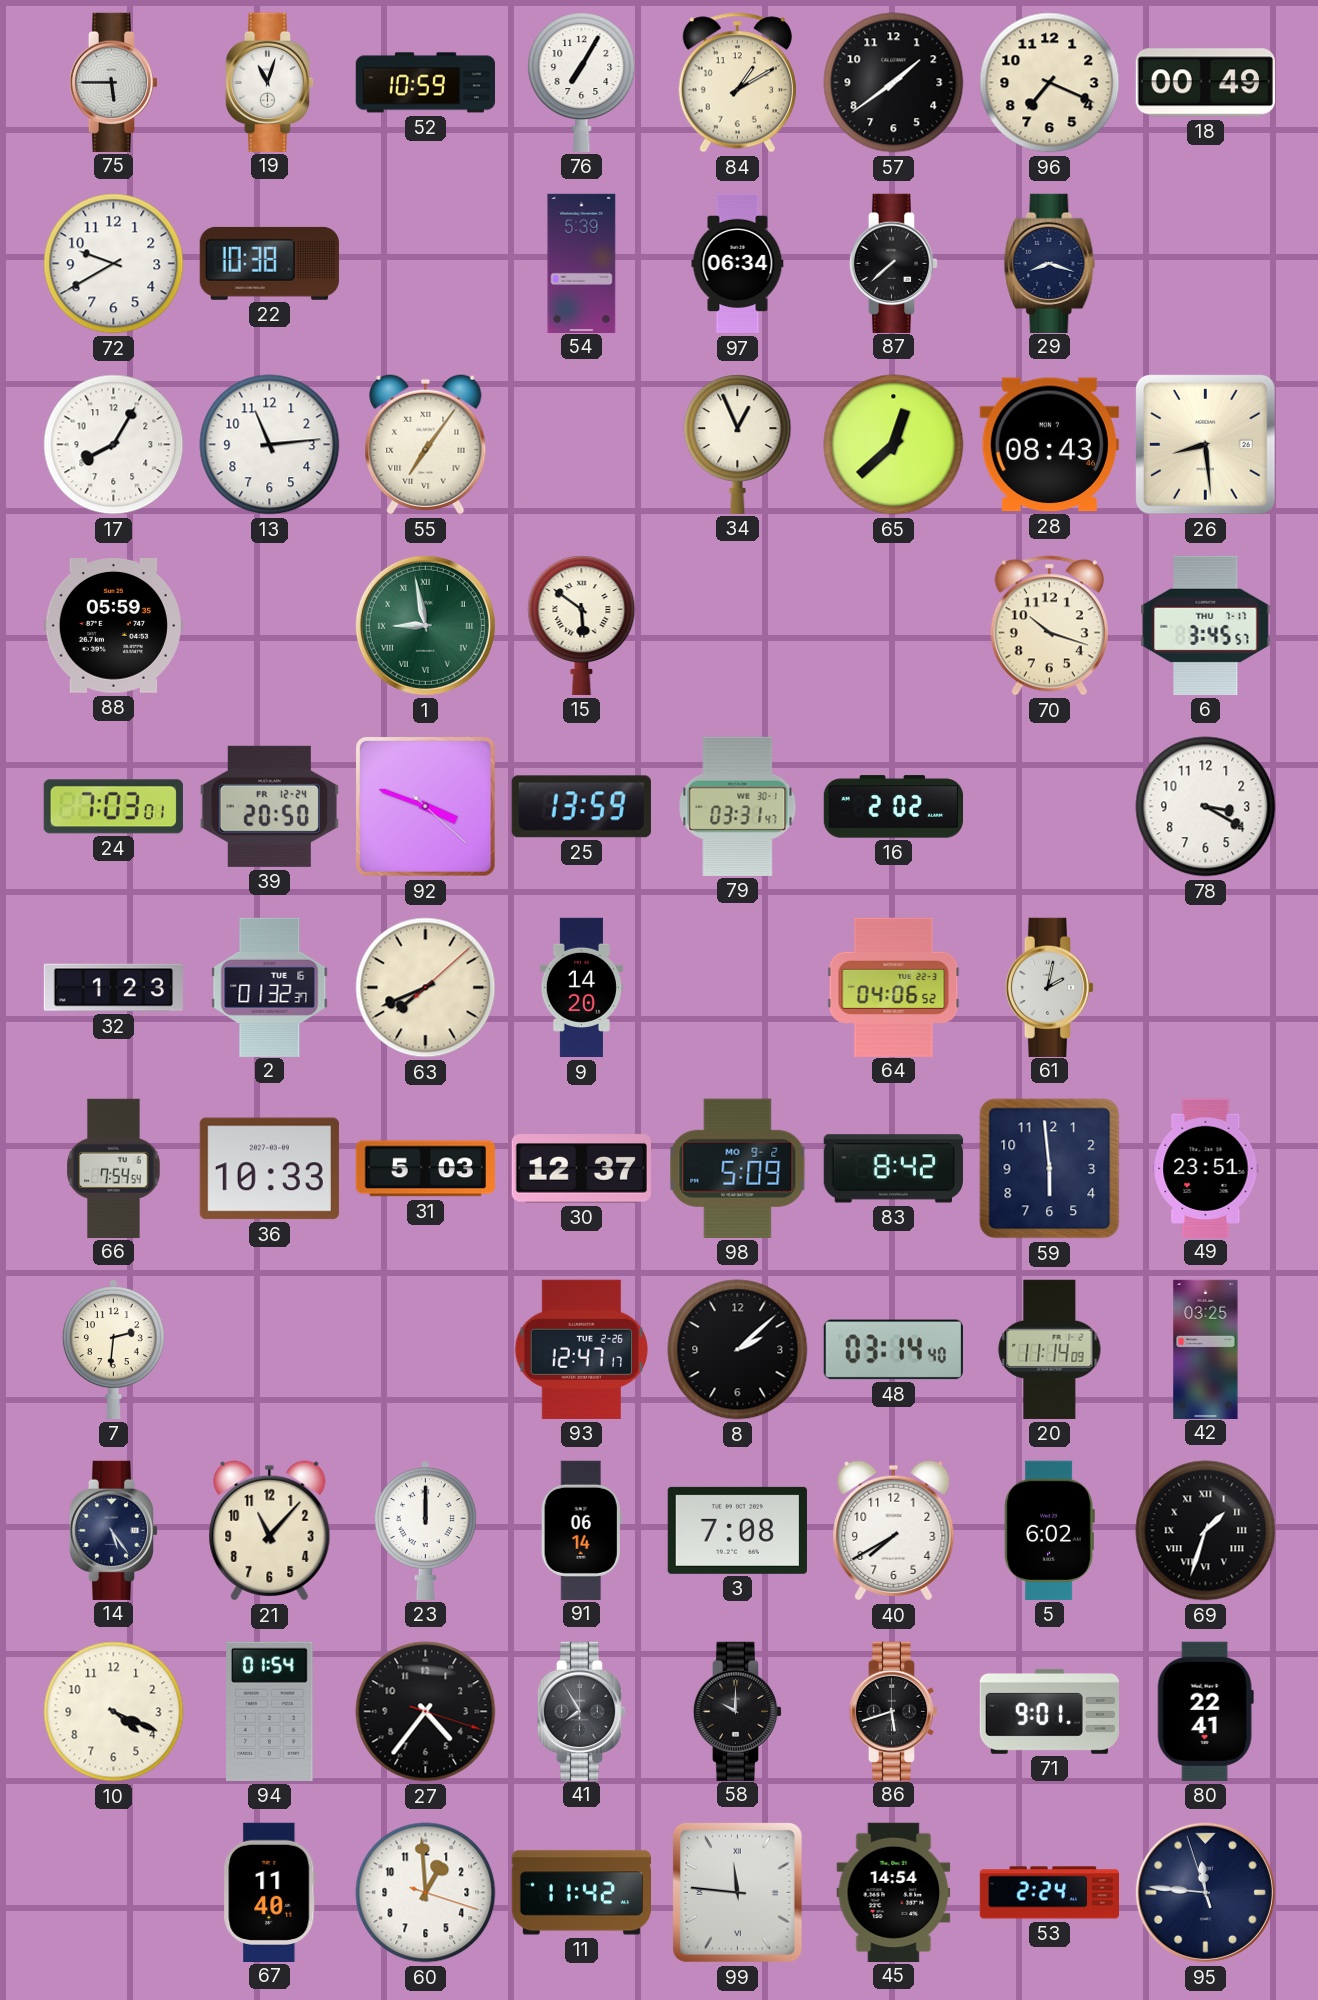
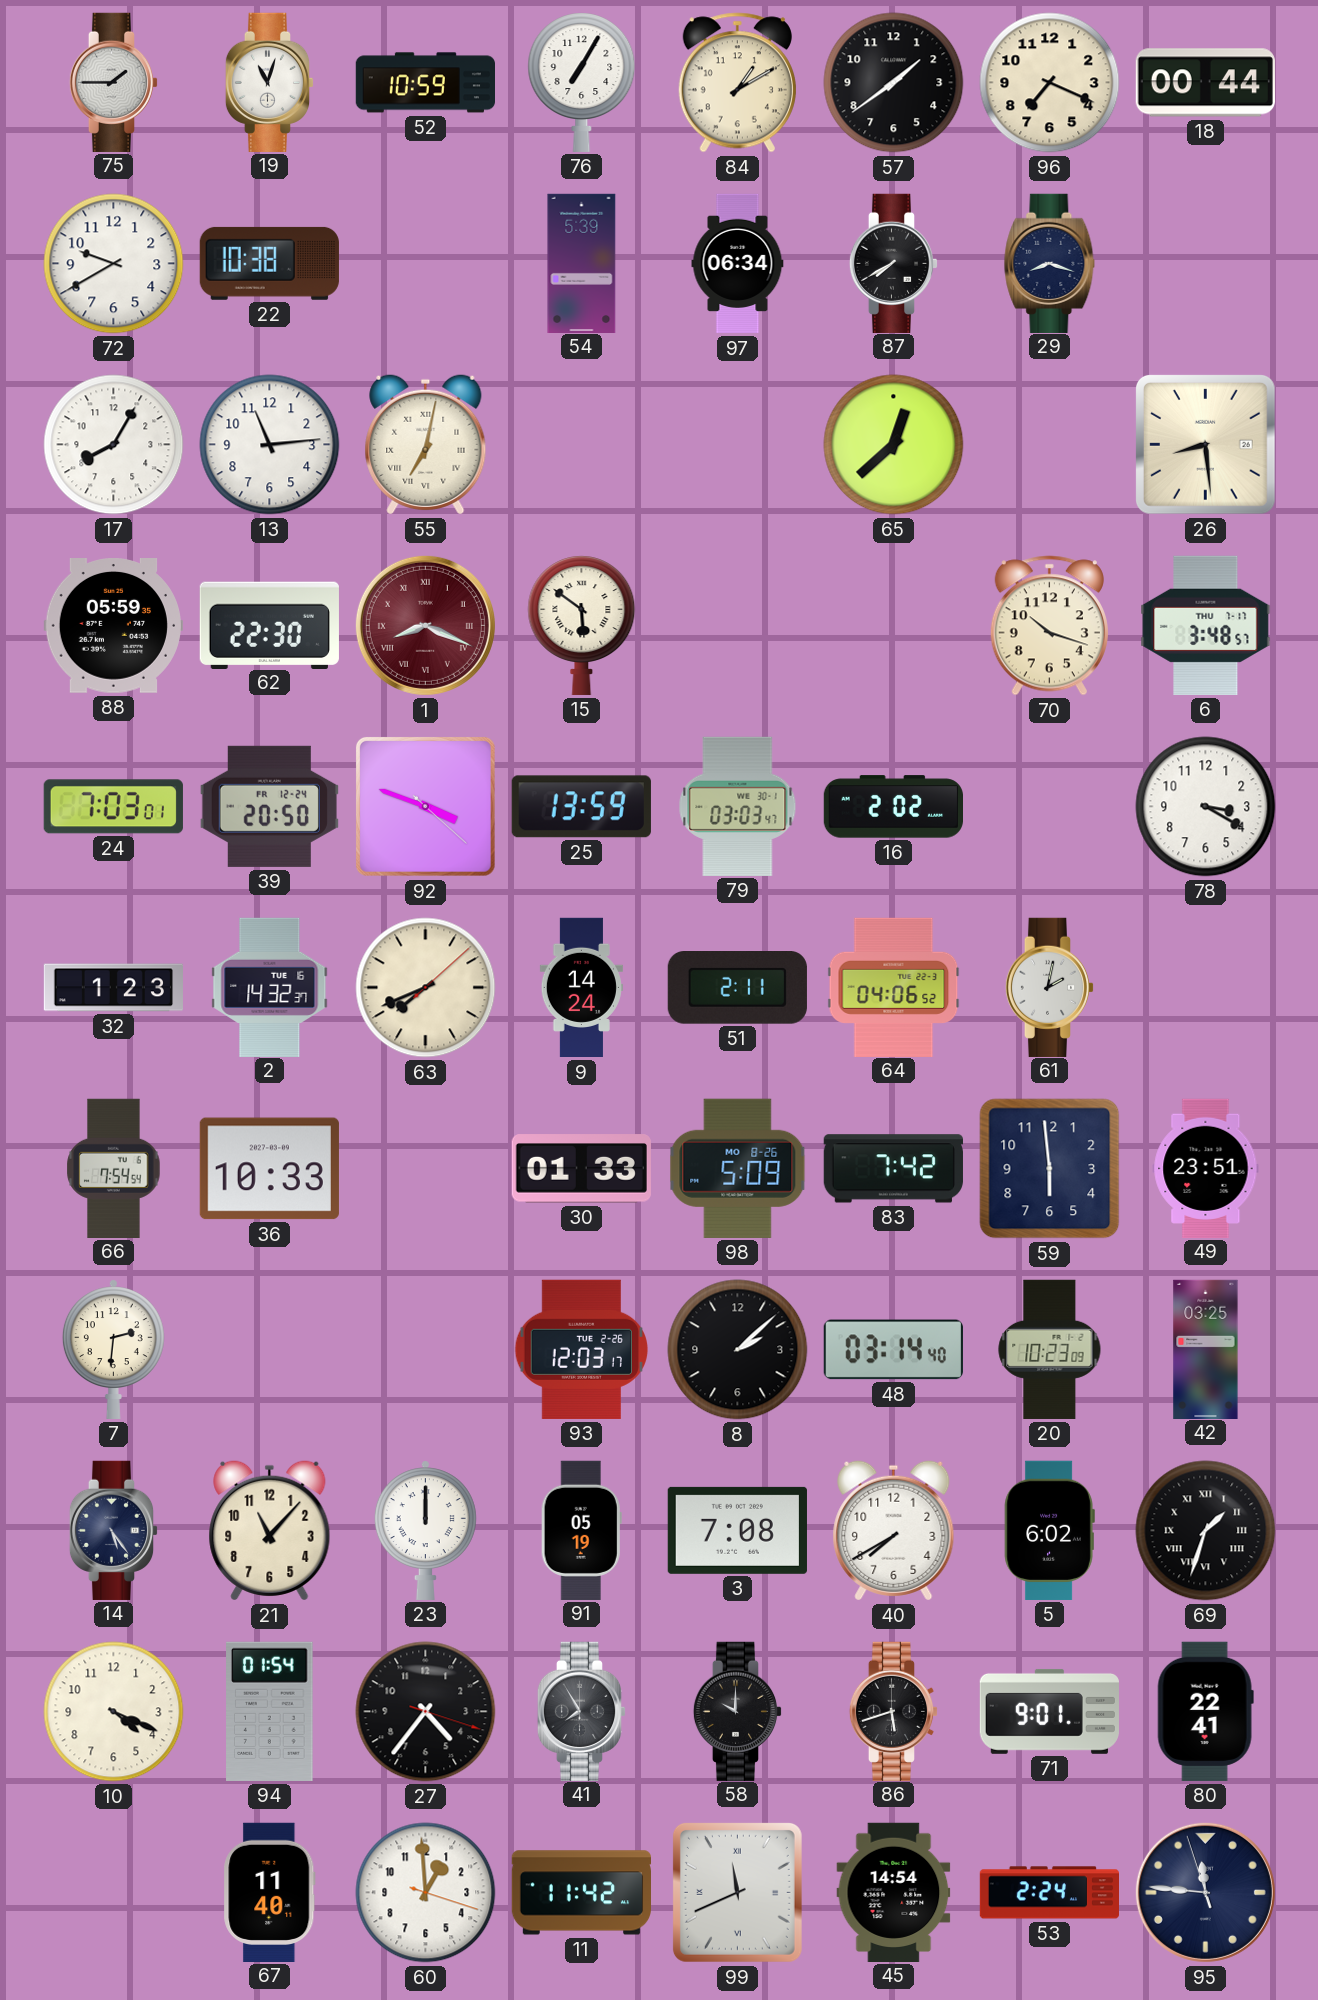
75: 5:45 -> 1:45 (114, 82)
18: 00:49 -> 00:44 (1205, 83)
87: 7:38 -> 7:40 (894, 263)
55: 7:06 -> 7:02 (426, 445)
34: 12:56 -> none (738, 444)
28: 08:43 -> none (1049, 445)
62: none -> 22:30 (269, 625)
1: 8:58 -> 8:19 (425, 625)
1 dial: green -> burgundy (425, 625)
6: 3:45 -> 3:48 (1206, 625)
79: 03:31 -> 03:03 (738, 806)
2: 01:32 -> 14:32 (270, 987)
9: 14:20 -> 14:24 (581, 988)
51: none -> 2:11 (737, 988)
31: 5:03 -> none (425, 1169)
30: 12:37 -> 01:33 (581, 1169)
98 date: MO 9-2 -> MO 8-26 (738, 1168)
83: 8:42 -> 7:42 (893, 1169)
93: 12:47 -> 12:03 (581, 1349)
20: 11:14 -> 10:23 (1050, 1349)
91: 06:14 -> 05:19 (581, 1530)
99: 11:46 -> 11:41 (737, 1892)
